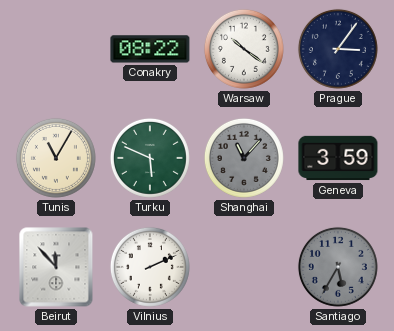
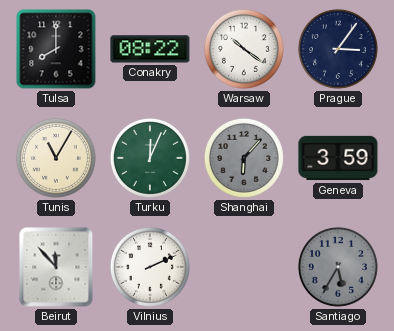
Tulsa: none -> 8:00 (56, 49)
Turku: 5:49 -> 12:04 (150, 158)
Shanghai: 11:07 -> 6:07 (244, 158)
